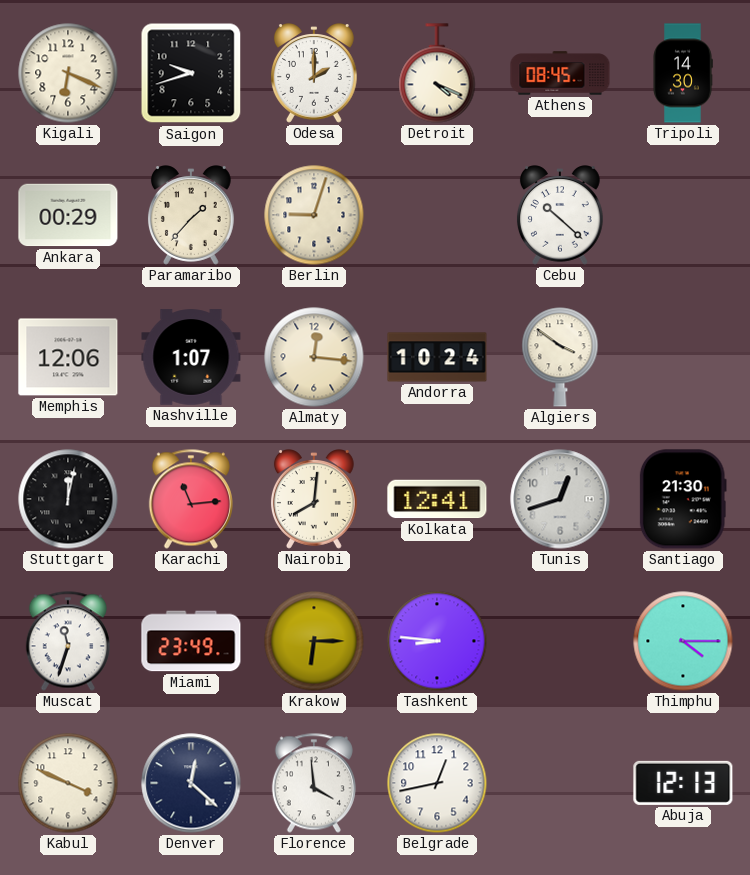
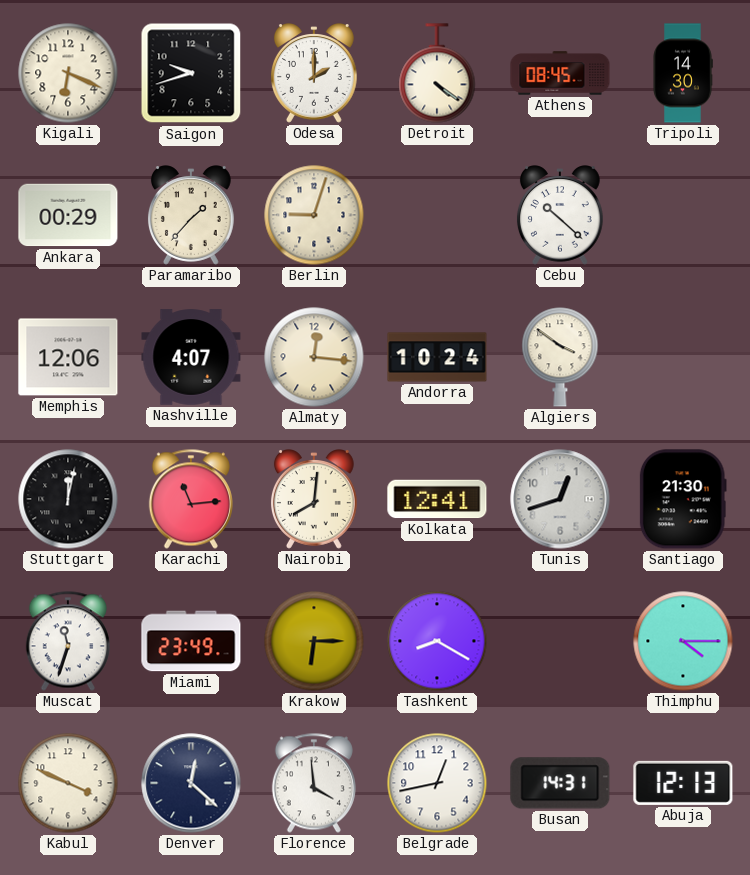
Detroit: 4:19 -> 4:21 (437, 73)
Nashville: 1:07 -> 4:07 (191, 357)
Tashkent: 8:46 -> 8:20 (437, 641)
Busan: none -> 14:31 (560, 783)
